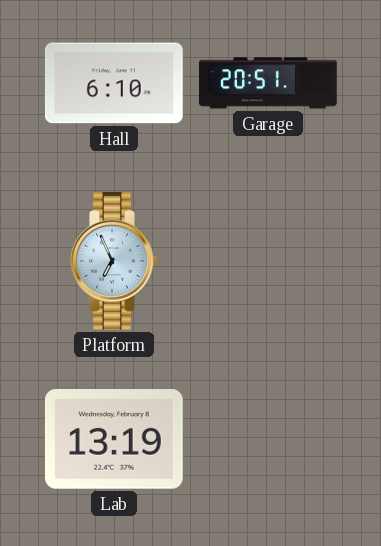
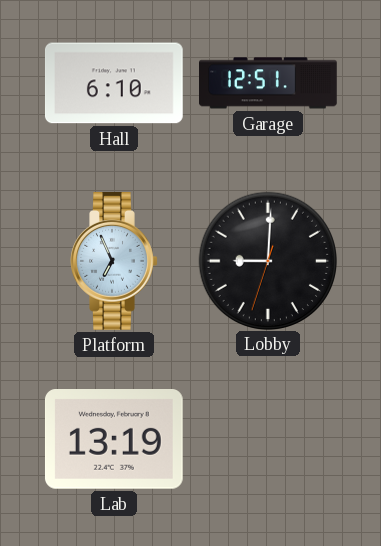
Garage: 20:51 -> 12:51 (269, 83)
Lobby: none -> 9:00 (267, 260)
